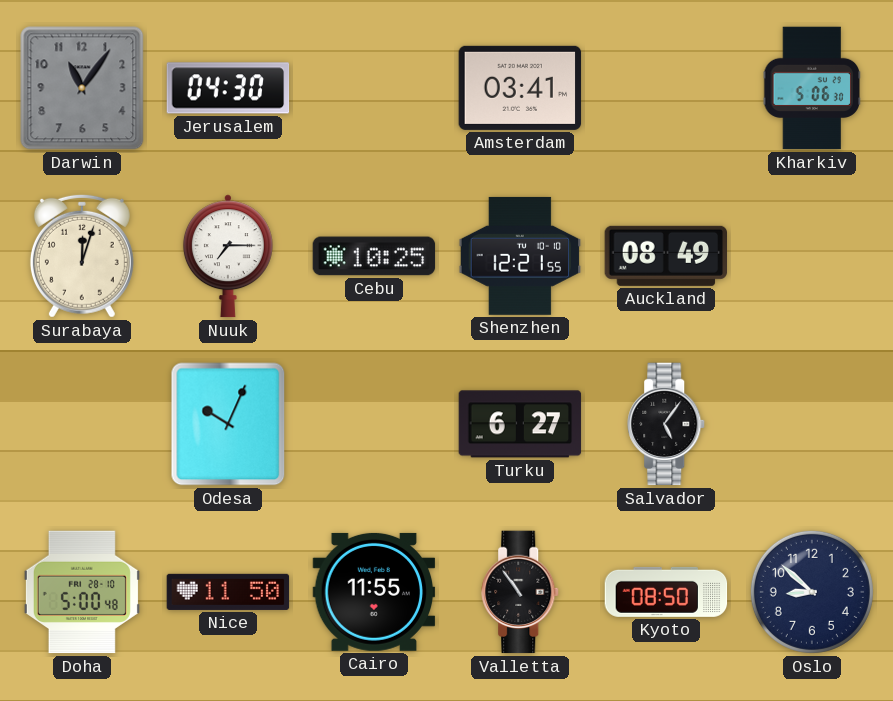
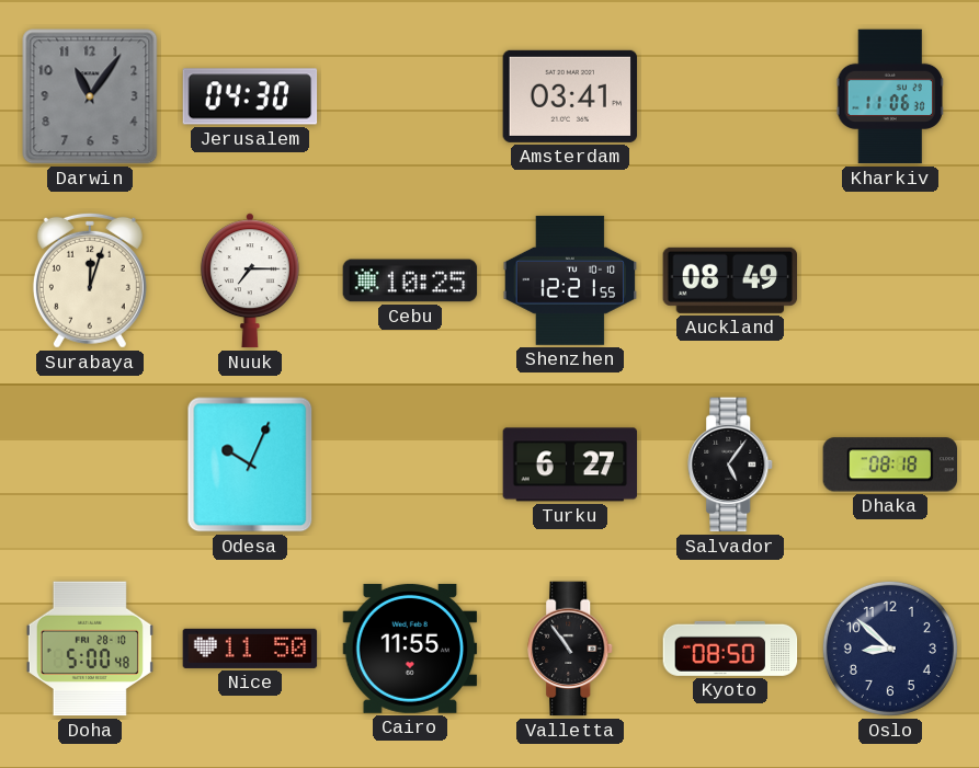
Kharkiv: 5:06 -> 11:06 (890, 96)
Dhaka: none -> 08:18 (889, 465)
